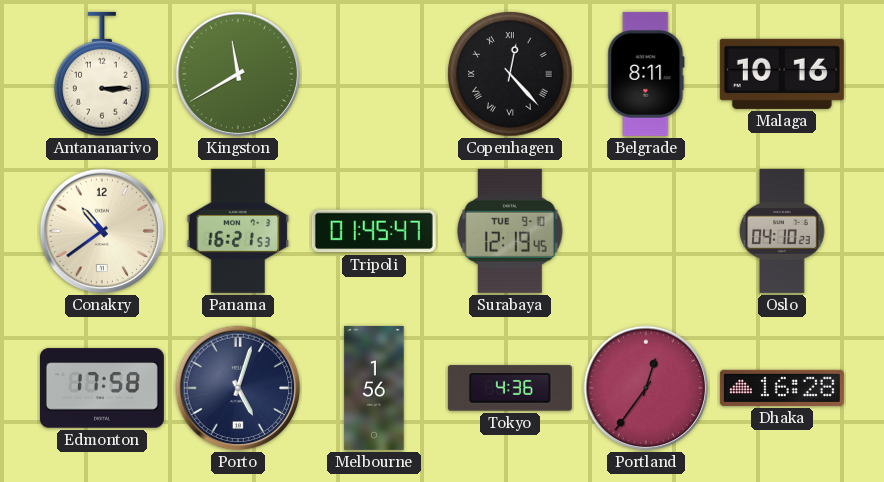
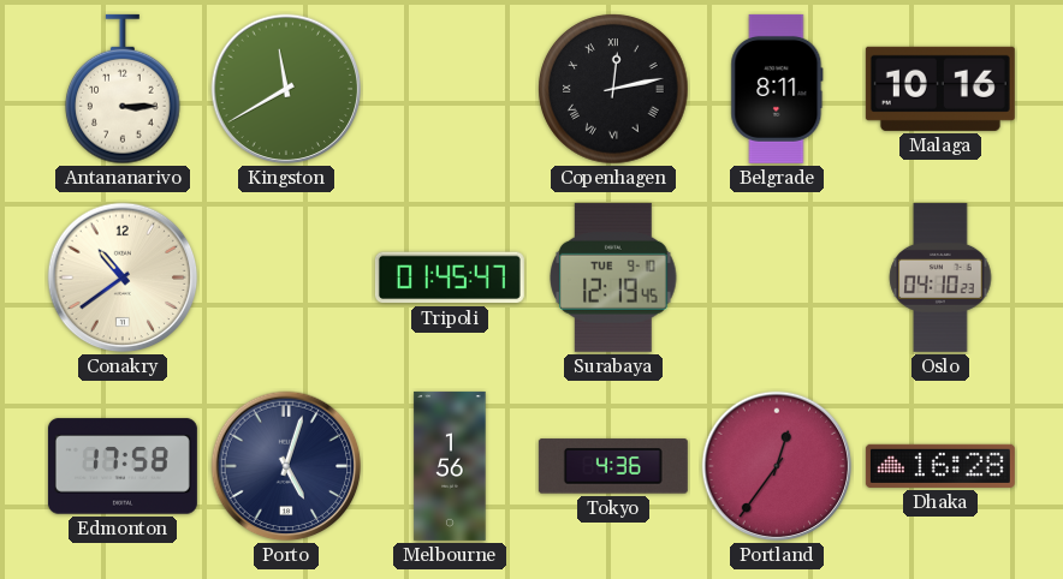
Copenhagen: 12:23 -> 12:13 (613, 89)
Panama: 16:21 -> none (238, 231)
